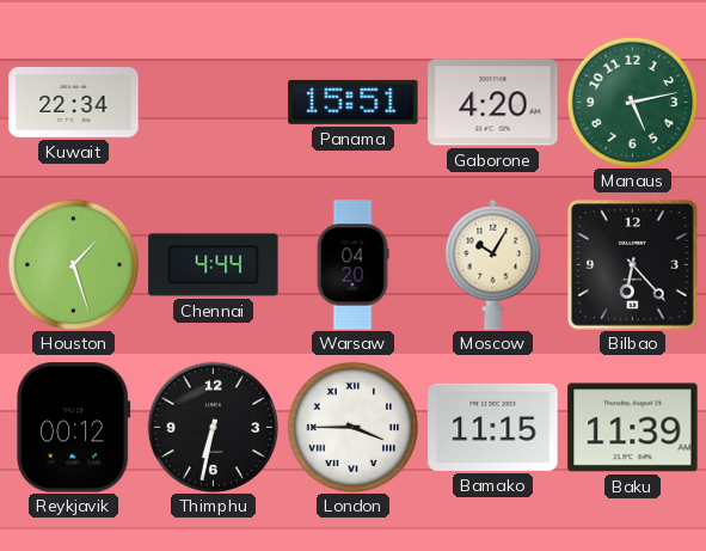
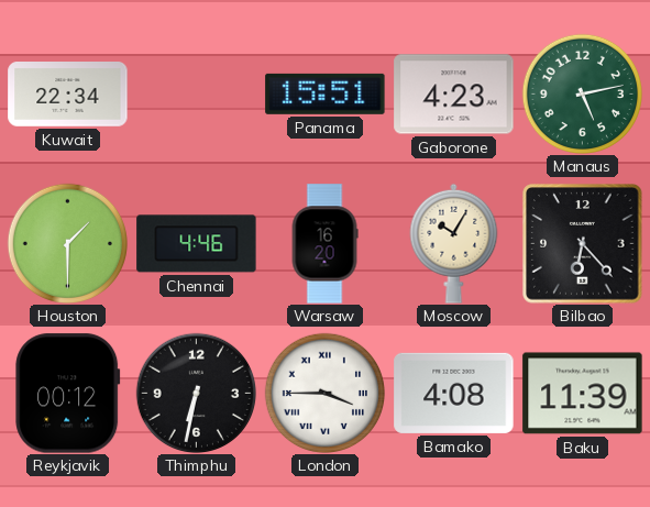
Gaborone: 4:20 -> 4:23 (454, 95)
Houston: 1:27 -> 1:30 (67, 243)
Chennai: 4:44 -> 4:46 (197, 244)
Warsaw: 04:20 -> 16:20 (324, 244)
Bamako: 11:15 -> 4:08 (454, 393)
